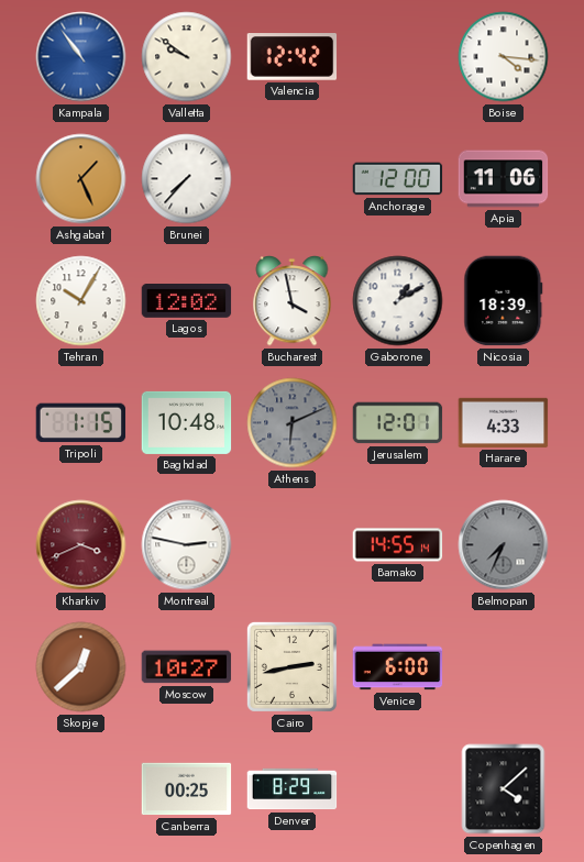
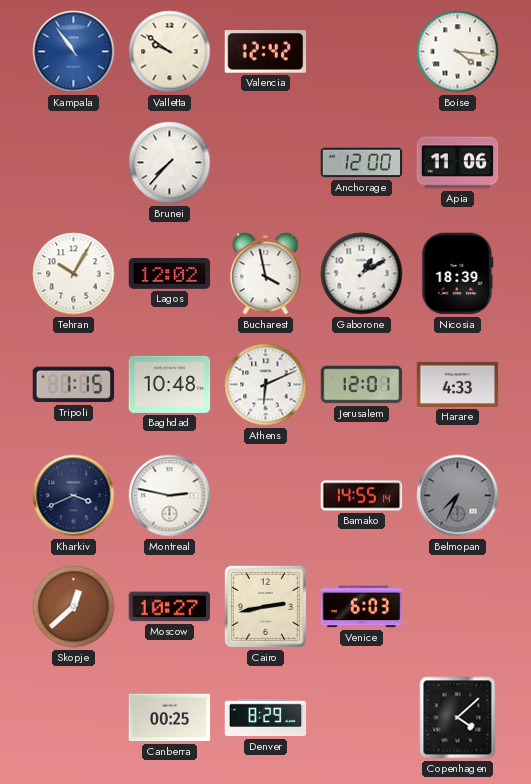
Ashgabat: 1:26 -> none (81, 179)
Athens dial: grey -> white (266, 385)
Kharkiv dial: burgundy -> navy (74, 496)
Venice: 6:00 -> 6:03 (362, 607)
